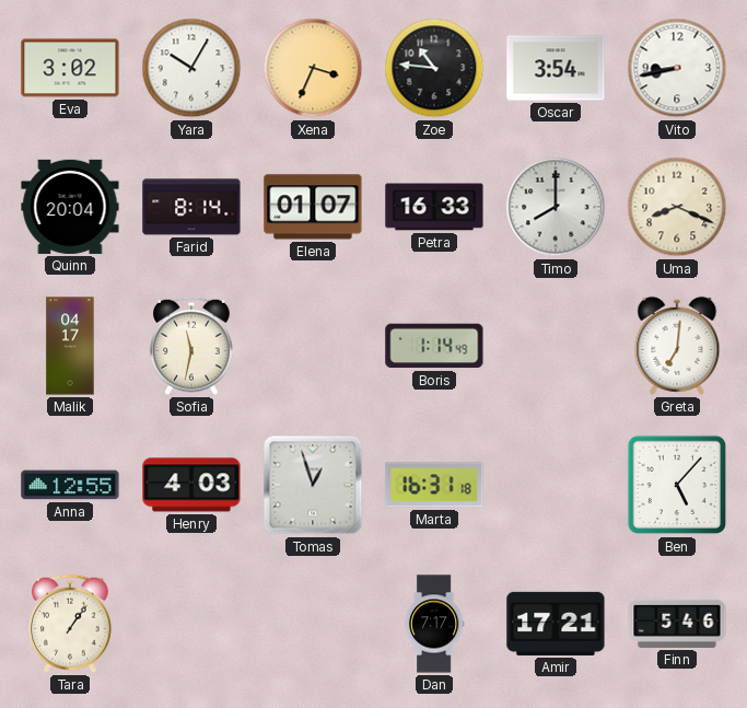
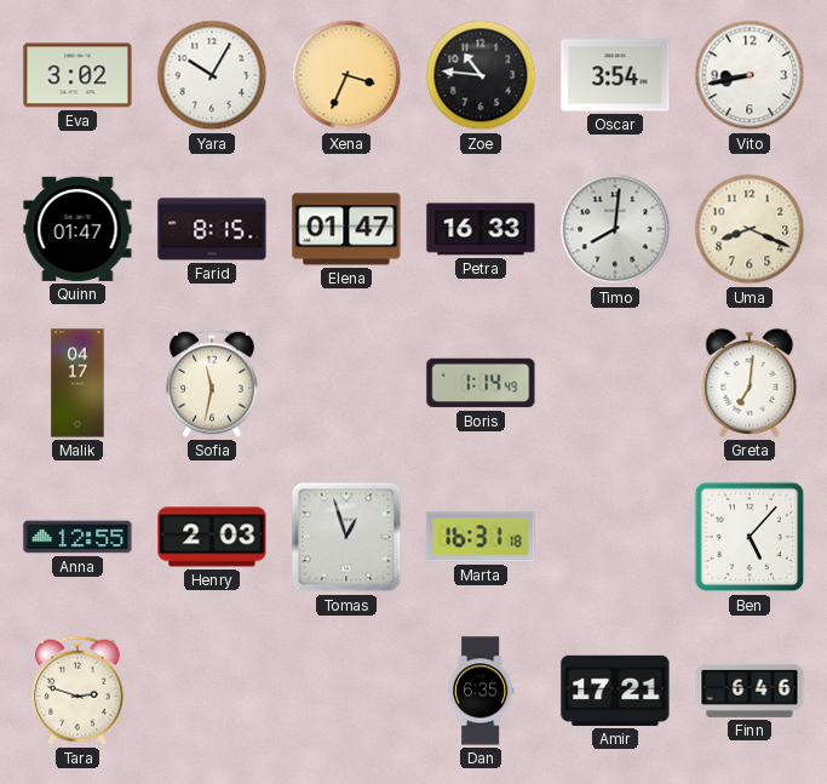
Quinn: 20:04 -> 01:47 (77, 229)
Farid: 8:14 -> 8:15 (212, 229)
Elena: 01:07 -> 01:47 (346, 229)
Timo: 8:00 -> 8:01 (615, 229)
Henry: 4:03 -> 2:03 (212, 537)
Tara: 1:06 -> 2:48 (79, 691)
Dan: 7:17 -> 6:35 (481, 691)
Finn: 5:46 -> 6:46 (750, 691)
